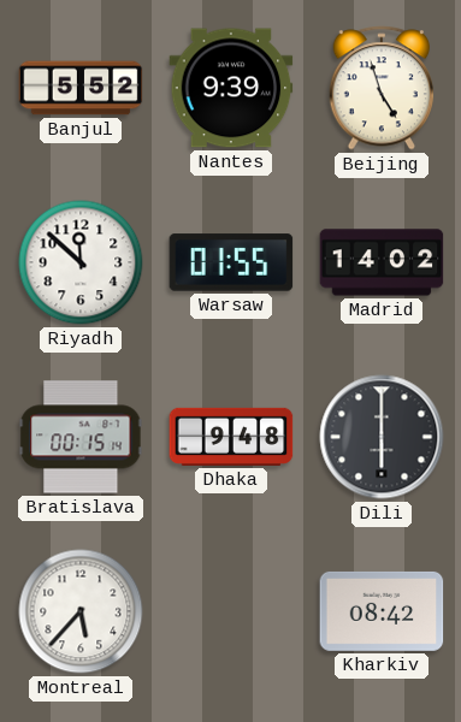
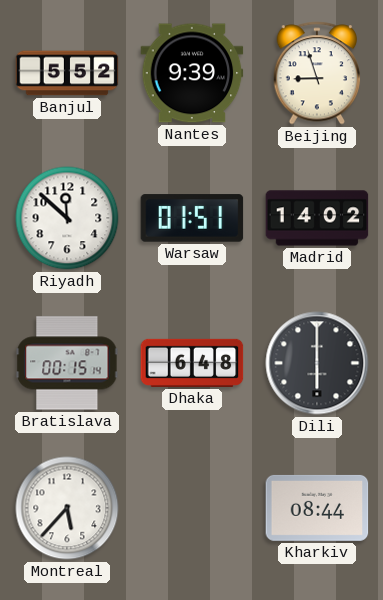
Beijing: 4:57 -> 8:57 (317, 73)
Warsaw: 01:55 -> 01:51 (192, 218)
Dhaka: 9:48 -> 6:48 (192, 363)
Kharkiv: 08:42 -> 08:44 (317, 508)
